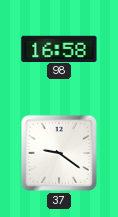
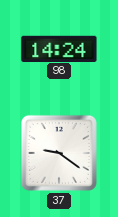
98: 16:58 -> 14:24 (59, 48)
